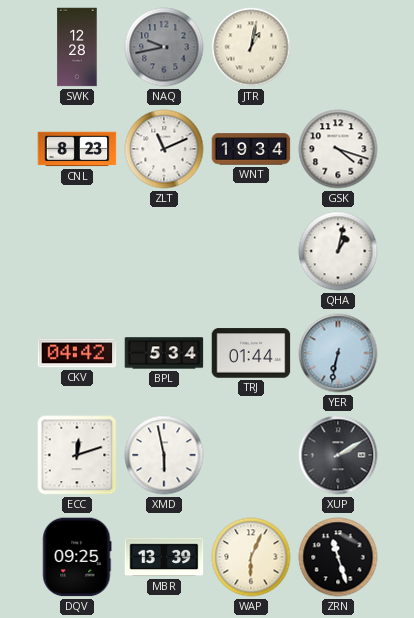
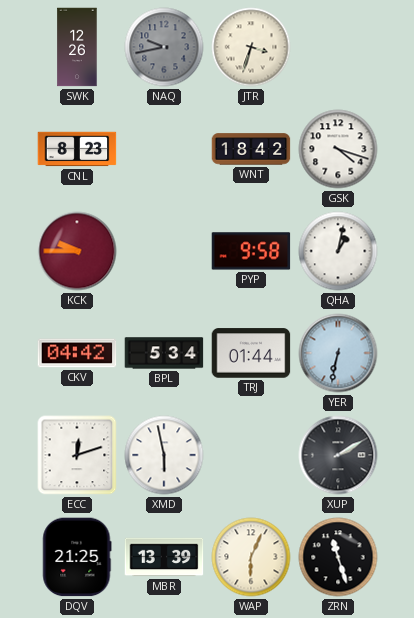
SWK: 12:28 -> 12:26 (77, 47)
JTR: 1:02 -> 3:33 (251, 47)
ZLT: 11:11 -> none (164, 149)
WNT: 19:34 -> 18:42 (251, 149)
KCK: none -> 9:45 (77, 251)
PYP: none -> 9:58 (251, 251)
DQV: 09:25 -> 21:25 (77, 557)
